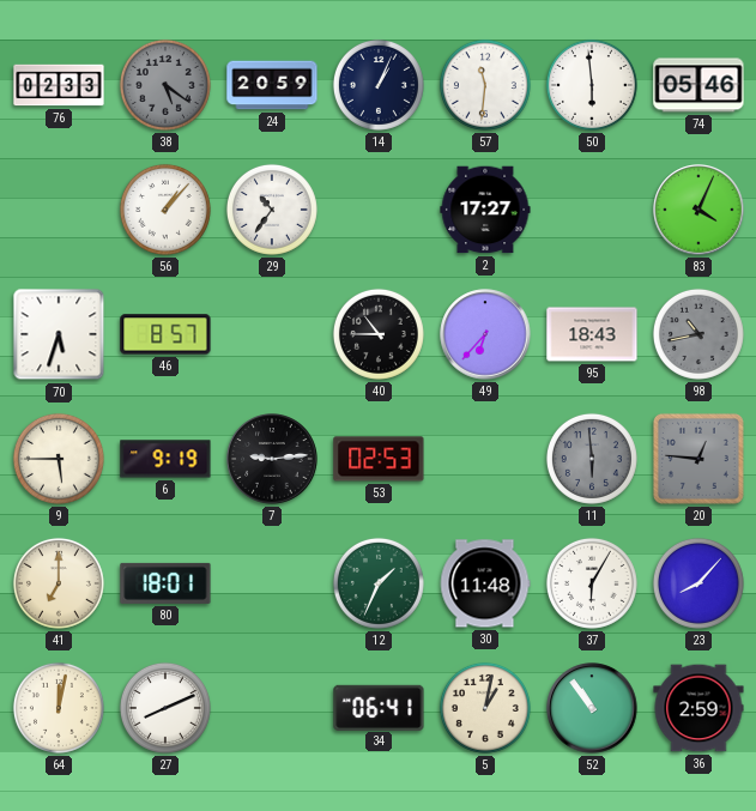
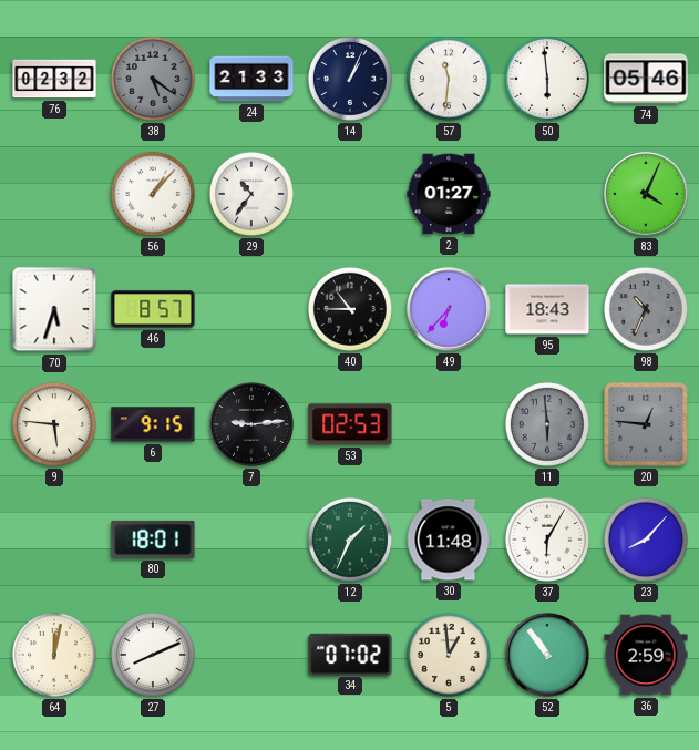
76: 02:33 -> 02:32 (54, 79)
24: 20:59 -> 21:33 (251, 79)
2: 17:27 -> 01:27 (449, 194)
98: 10:43 -> 10:34 (646, 309)
9: 5:45 -> 5:46 (54, 424)
6: 9:19 -> 9:15 (153, 424)
41: 7:00 -> none (59, 583)
34: 06:41 -> 07:02 (350, 654)
5: 1:02 -> 12:59 (449, 655)
